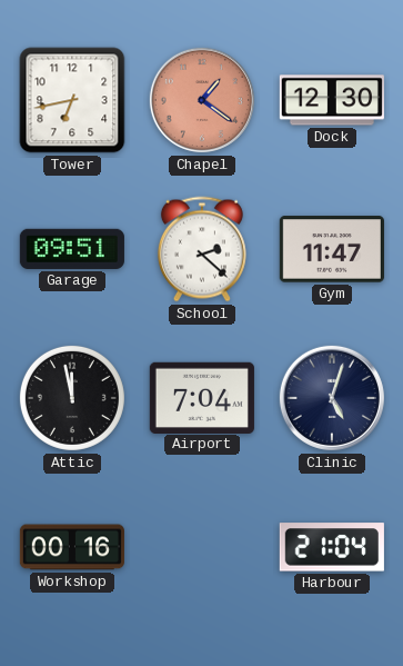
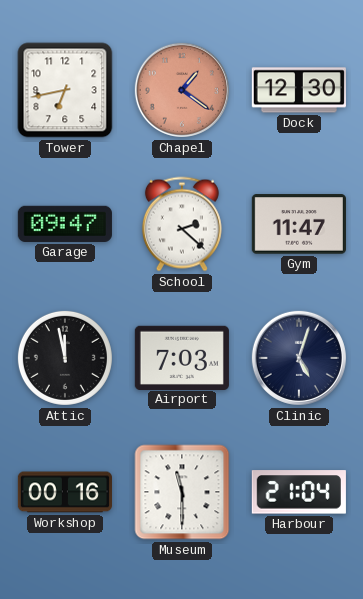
Garage: 09:51 -> 09:47 (65, 224)
Airport: 7:04 -> 7:03 (182, 357)
Museum: none -> 11:30 (182, 492)
